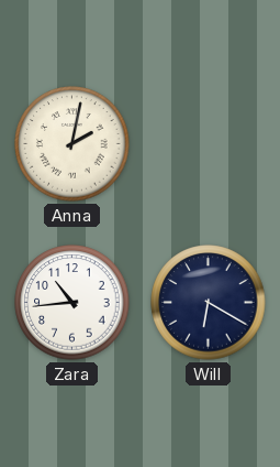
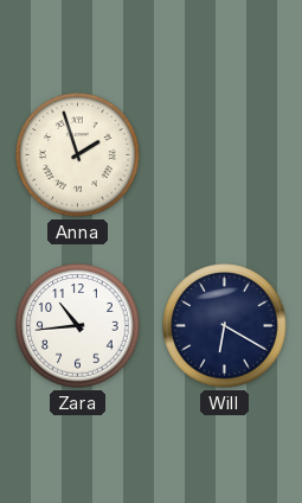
Anna: 2:02 -> 1:57 (78, 155)
